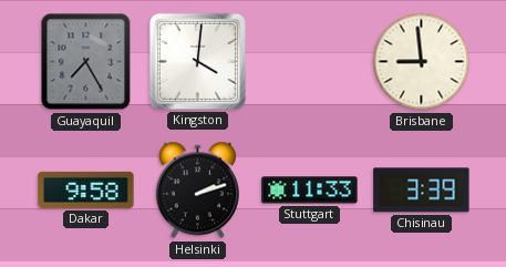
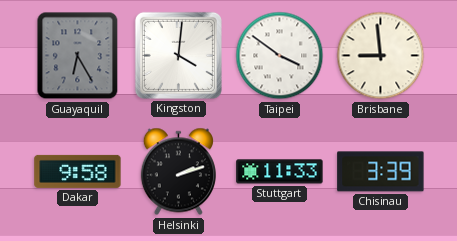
Guayaquil: 7:25 -> 6:25 (78, 56)
Taipei: none -> 3:51 (280, 56)
